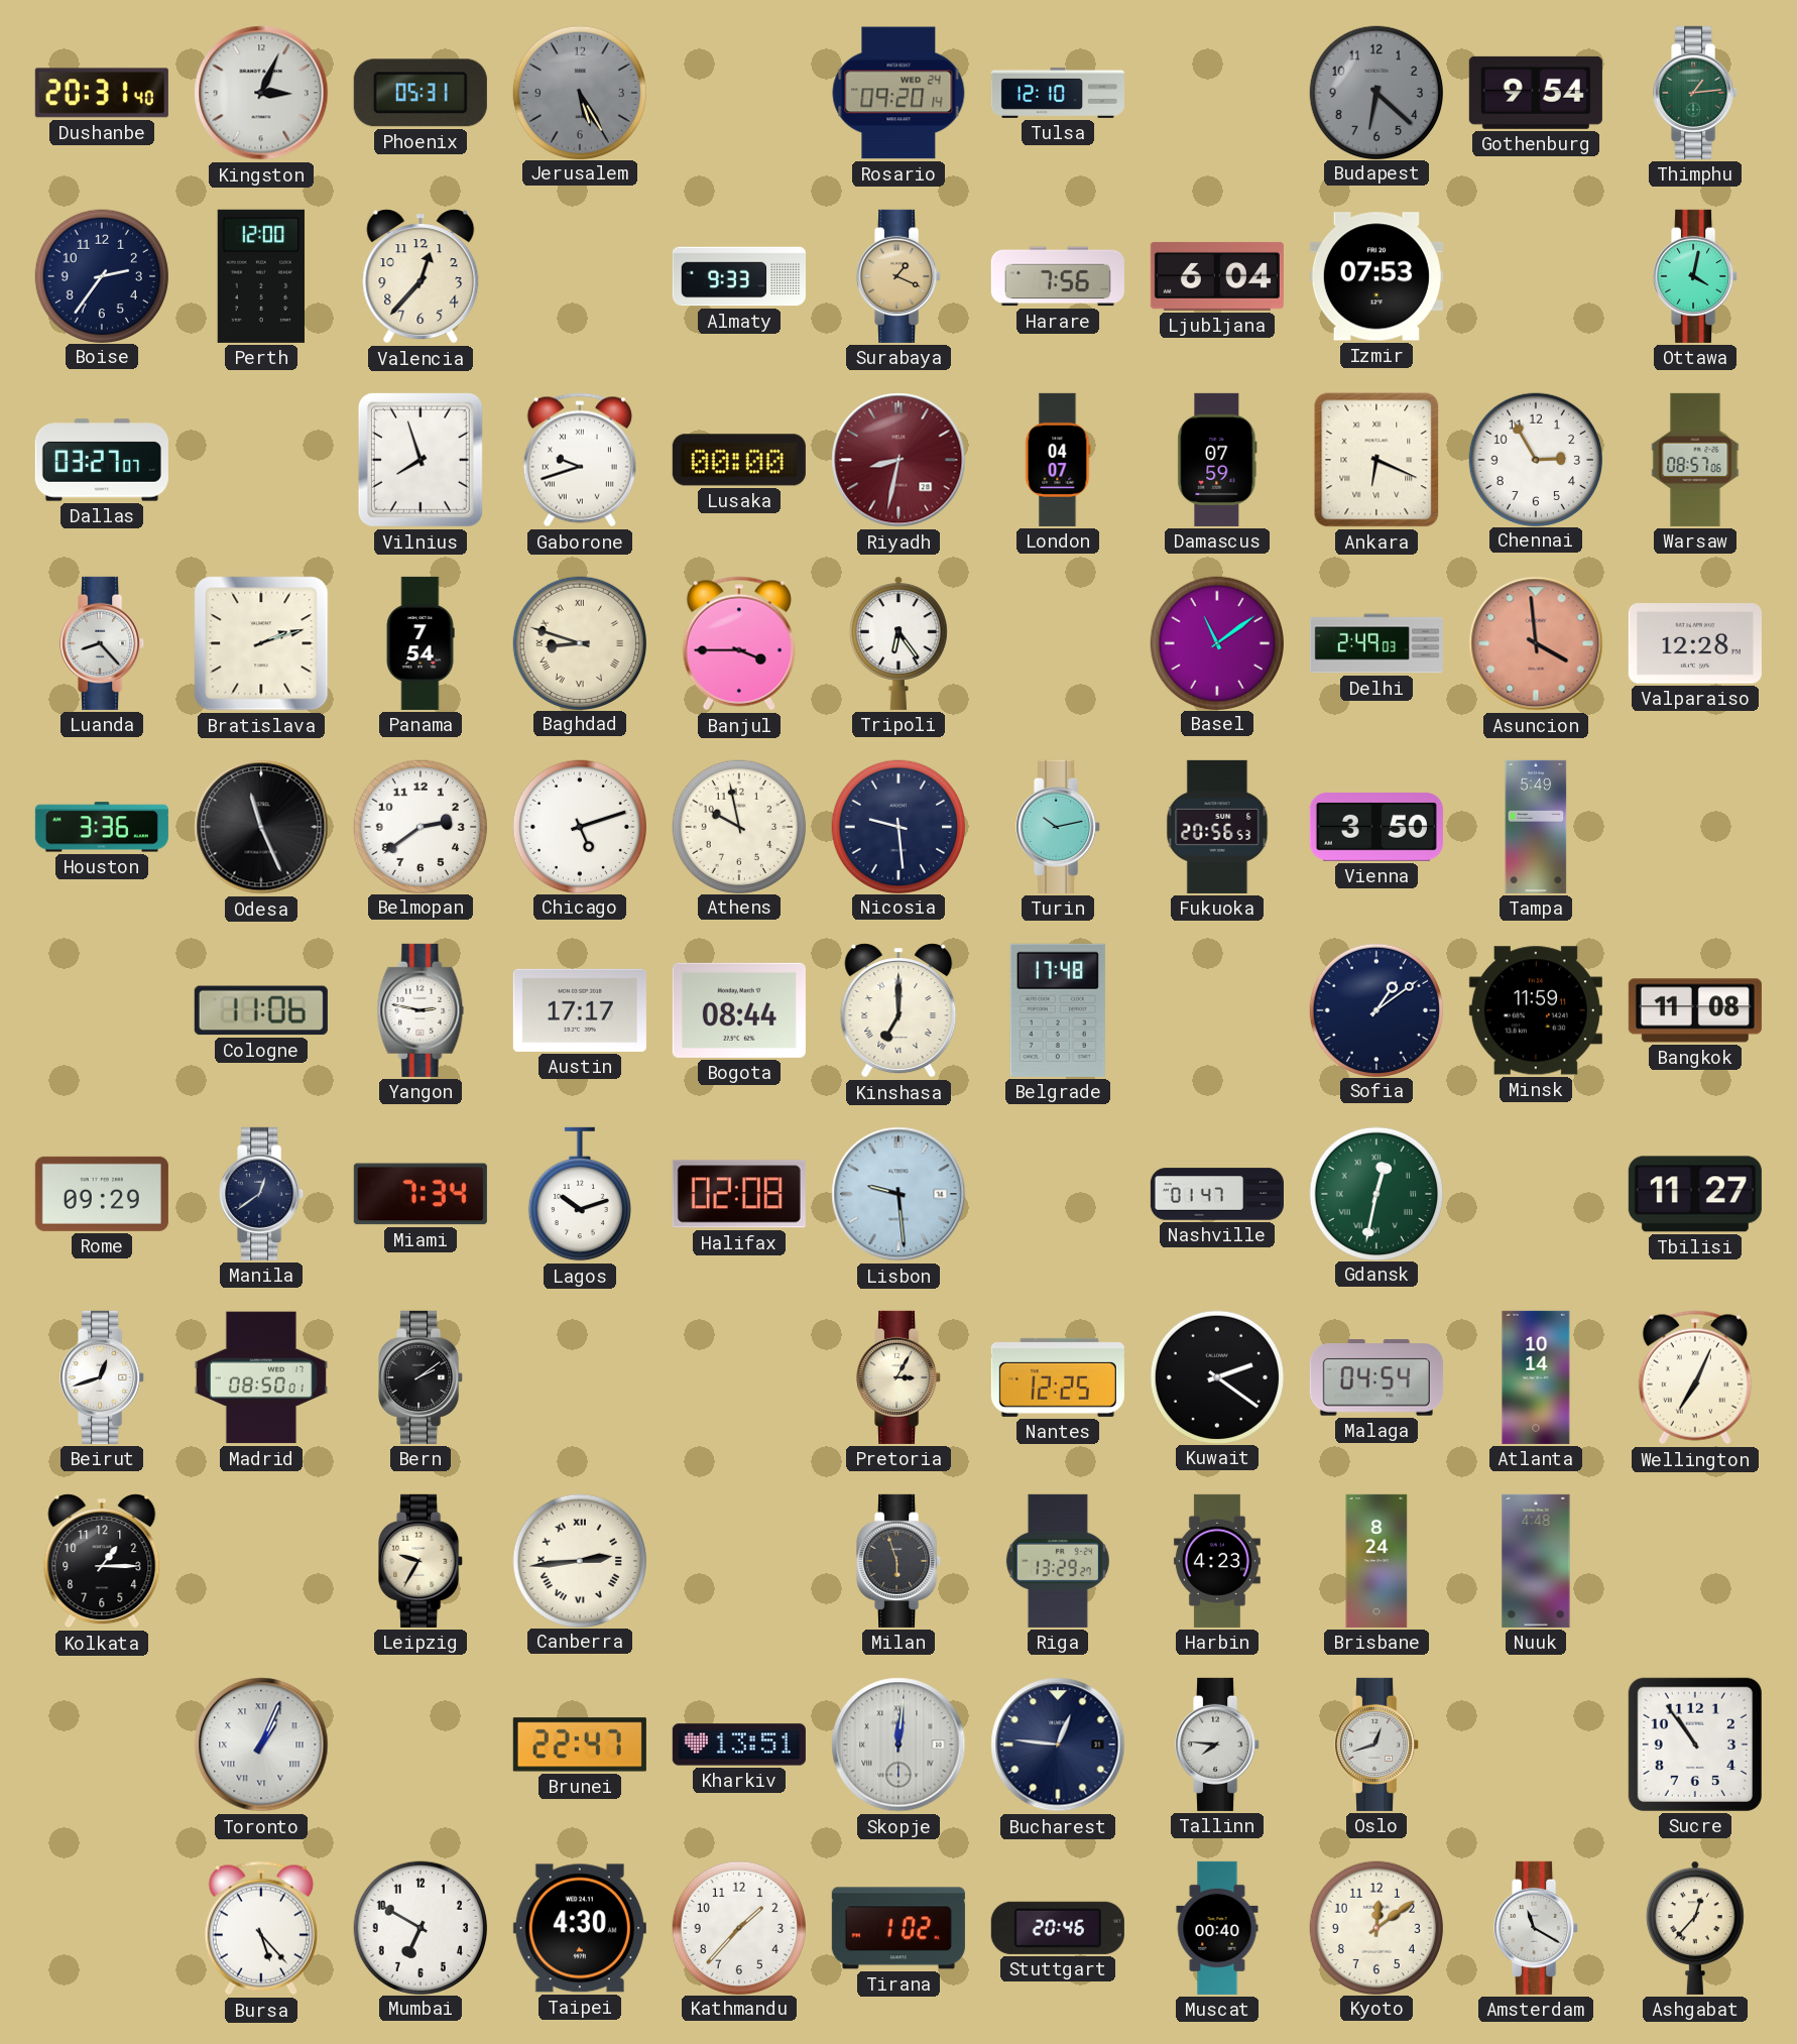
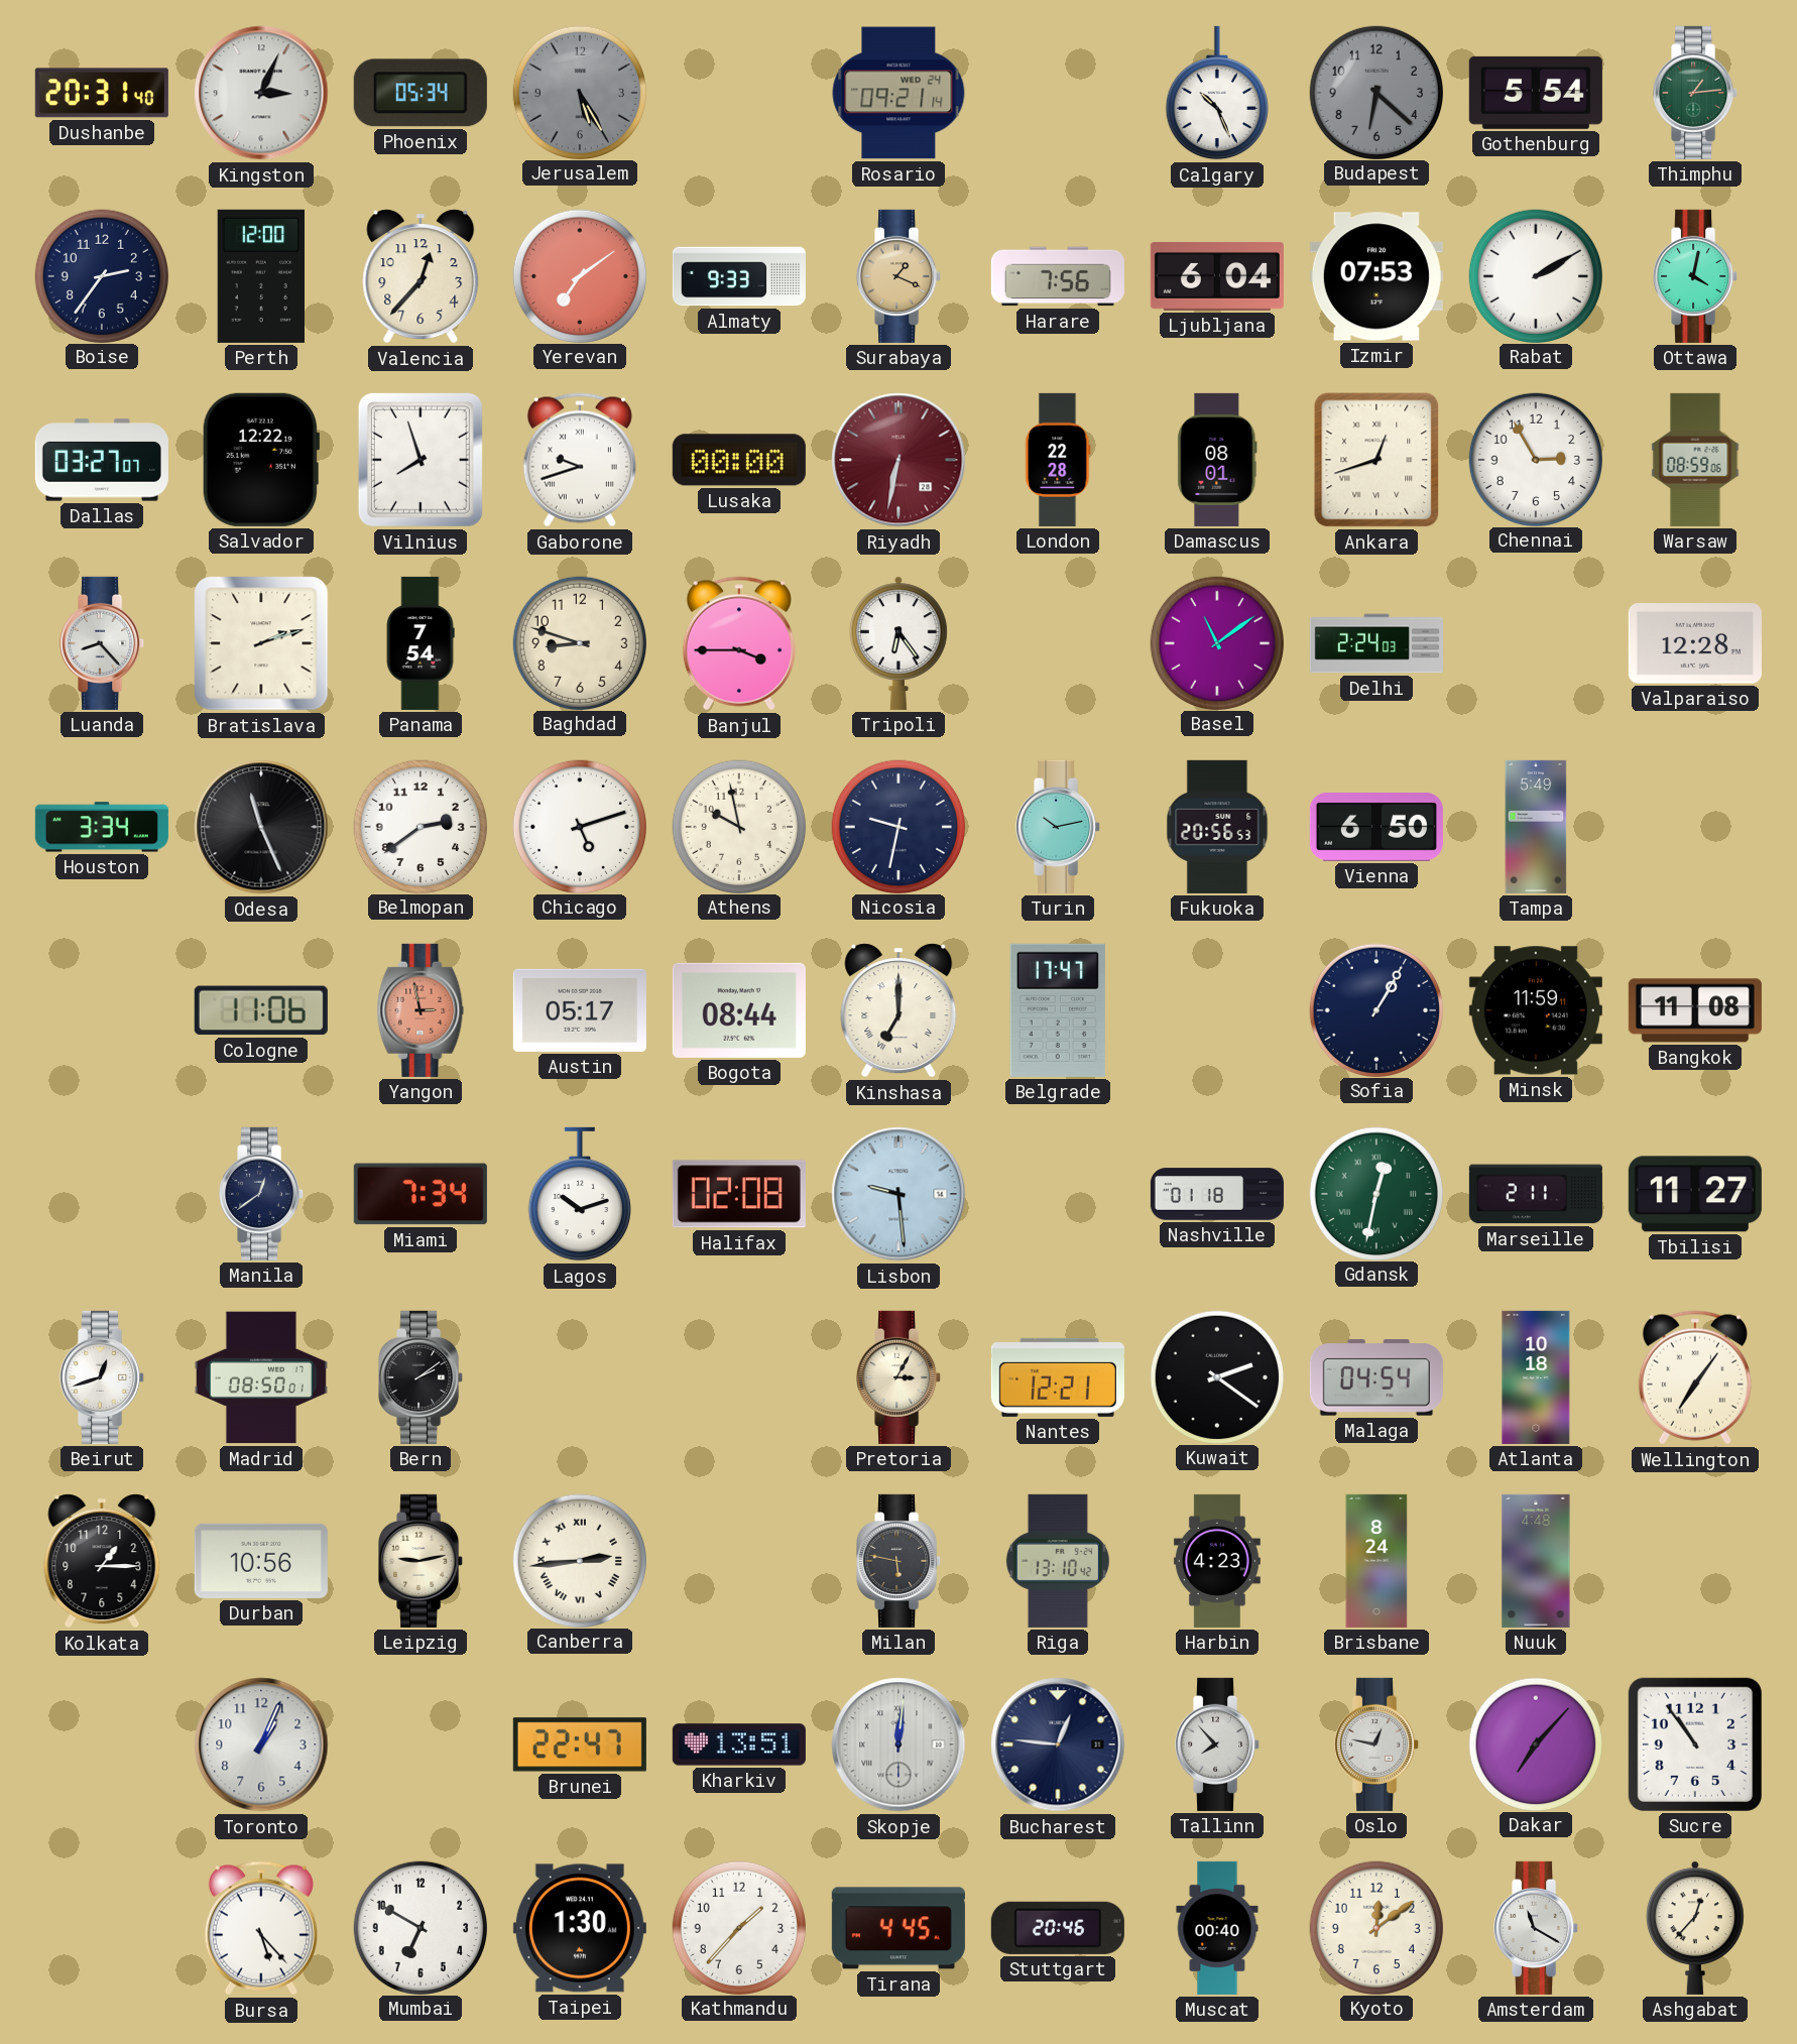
Phoenix: 05:31 -> 05:34 (421, 93)
Rosario: 09:20 -> 09:21 (898, 93)
Tulsa: 12:10 -> none (1058, 93)
Calgary: none -> 10:26 (1217, 93)
Gothenburg: 9:54 -> 5:54 (1536, 93)
Yerevan: none -> 7:09 (579, 275)
Rabat: none -> 2:10 (1535, 275)
Salvador: none -> 12:22 (260, 460)
Riyadh: 8:32 -> 6:32 (898, 460)
London: 04:07 -> 22:28 (1058, 460)
Damascus: 07:59 -> 08:01 (1217, 460)
Ankara: 6:19 -> 12:42 (1376, 460)
Warsaw: 08:57 -> 08:59 (1695, 460)
Baghdad numerals: Roman -> Arabic (579, 642)
Delhi: 2:49 -> 2:24 (1376, 643)
Asuncion: 3:59 -> none (1536, 643)
Houston: 3:36 -> 3:34 (102, 827)
Nicosia: 9:29 -> 9:32 (897, 826)
Vienna: 3:50 -> 6:50 (1376, 828)
Yangon: 2:47 -> 2:58 (421, 1010)
Yangon dial: white -> salmon (421, 1010)
Austin: 17:17 -> 05:17 (580, 1010)
Belgrade: 17:48 -> 17:47 (1058, 1010)
Sofia: 1:09 -> 1:05 (1375, 1009)
Rome: 09:29 -> none (102, 1194)
Nashville: 01:47 -> 01:18 (1217, 1194)
Marseille: none -> 2:11 (1536, 1194)
Nantes: 12:25 -> 12:21 (1058, 1377)
Atlanta: 10:14 -> 10:18 (1536, 1377)
Wellington: 7:04 -> 7:06 (1695, 1377)
Durban: none -> 10:56 (261, 1561)
Leipzig: 9:35 -> 9:13 (422, 1561)
Milan: 5:57 -> 5:47 (900, 1561)
Riga: 13:29 -> 13:10 (1058, 1561)
Toronto numerals: Roman -> Arabic (261, 1745)
Tallinn: 7:46 -> 7:53 (1218, 1745)
Oslo: 12:42 -> 12:47 (1377, 1745)
Dakar: none -> 7:07 (1535, 1744)
Taipei: 4:30 -> 1:30 (580, 1928)
Tirana: 1:02 -> 4:45 (898, 1928)
